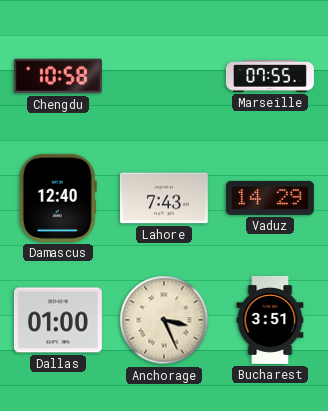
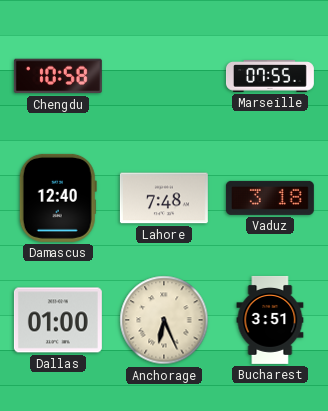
Lahore: 7:43 -> 7:48 (164, 198)
Vaduz: 14:29 -> 3:18 (270, 198)
Anchorage: 3:26 -> 6:26 (164, 320)
